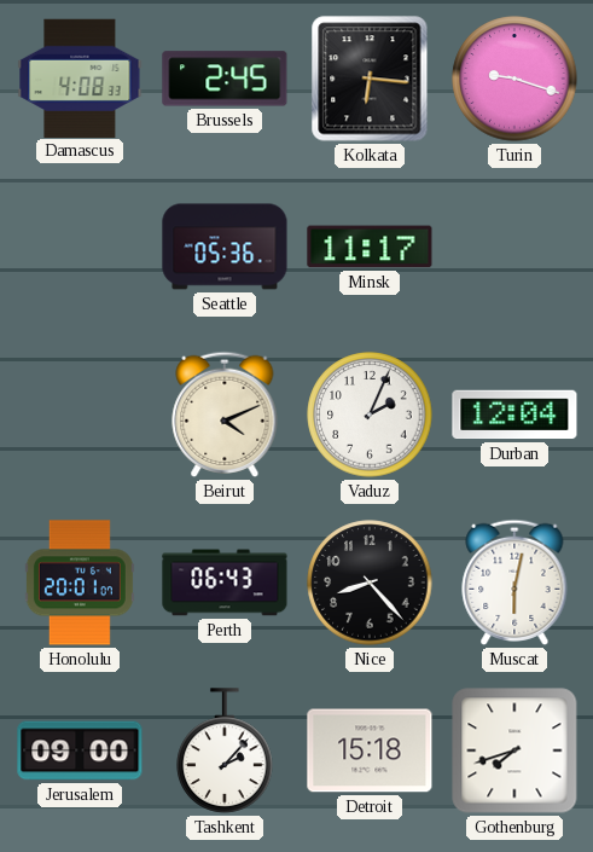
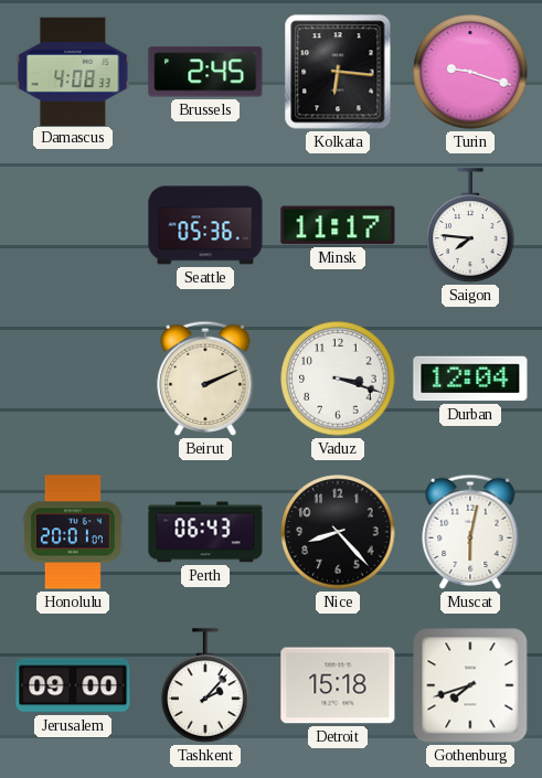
Saigon: none -> 7:46 (470, 225)
Beirut: 4:11 -> 2:11 (205, 379)
Vaduz: 2:04 -> 3:18 (338, 379)
